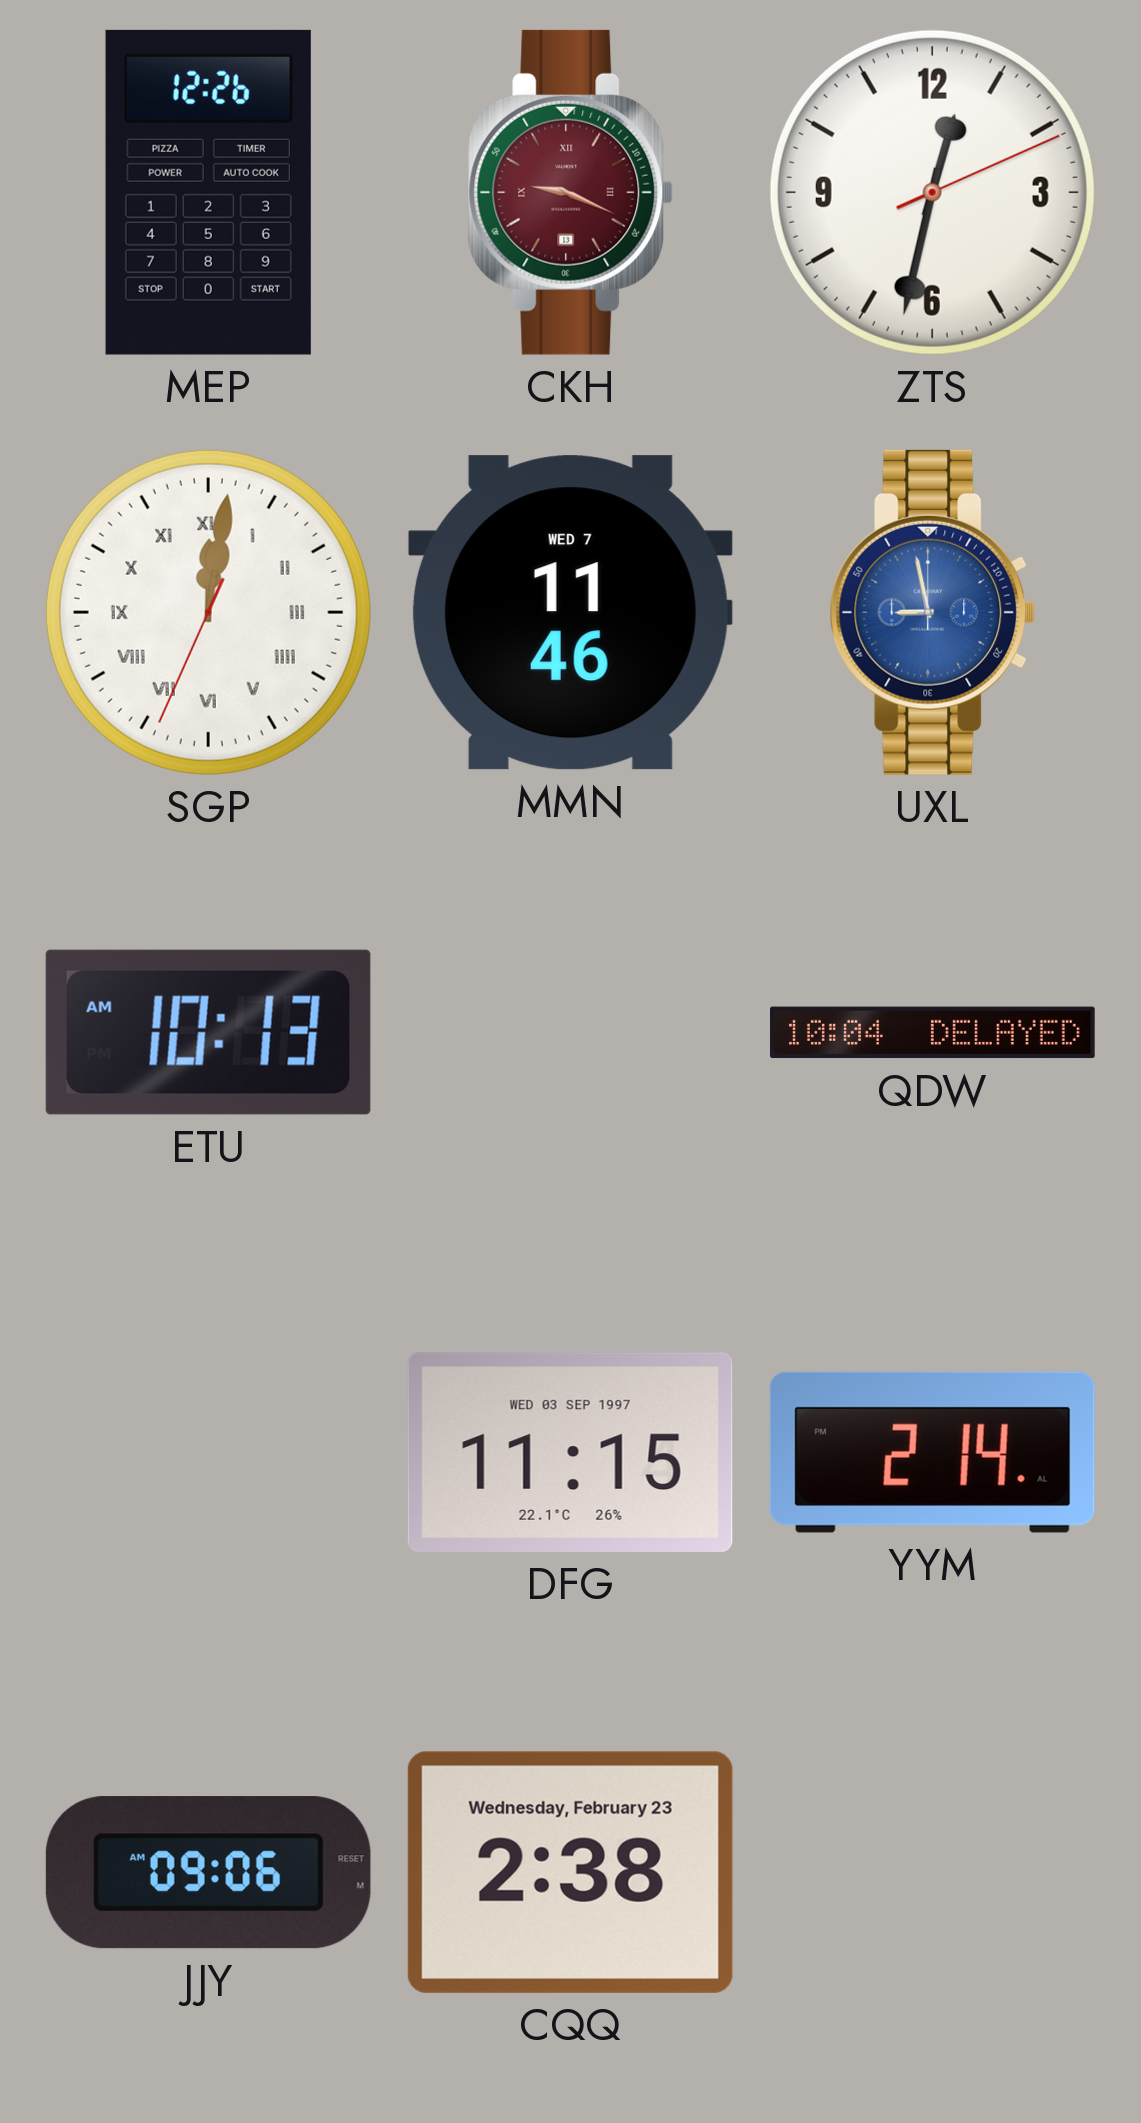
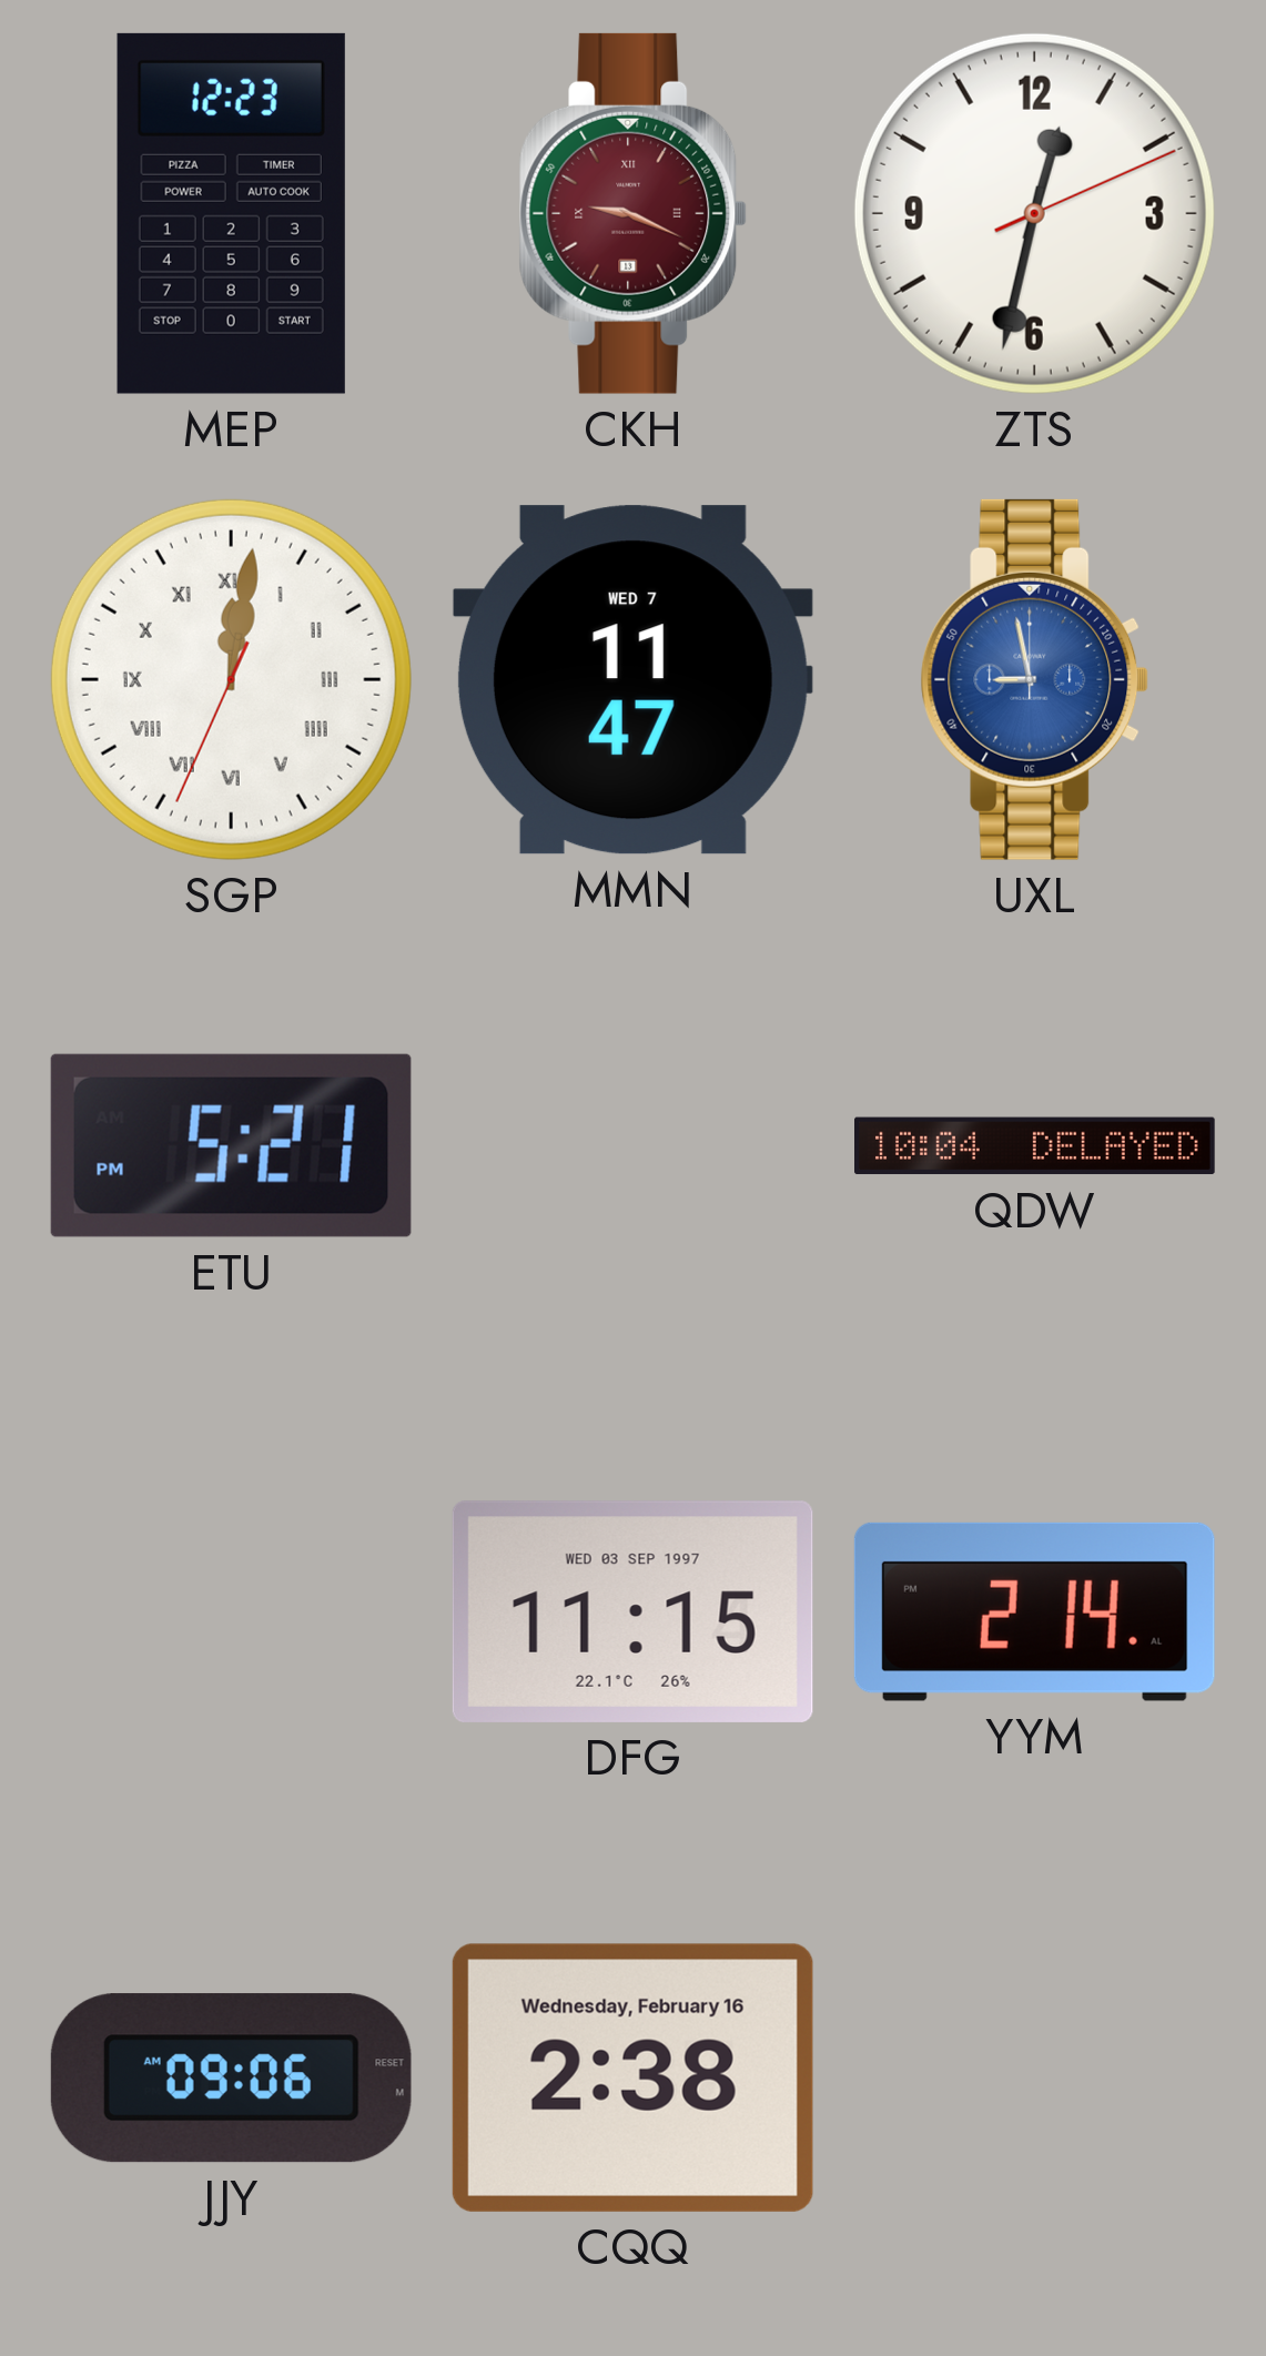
MEP: 12:26 -> 12:23 (231, 213)
MMN: 11:46 -> 11:47 (632, 680)
ETU: 10:13 -> 5:21 (231, 1145)
CQQ date: Wednesday, February 23 -> Wednesday, February 16 (632, 2077)
